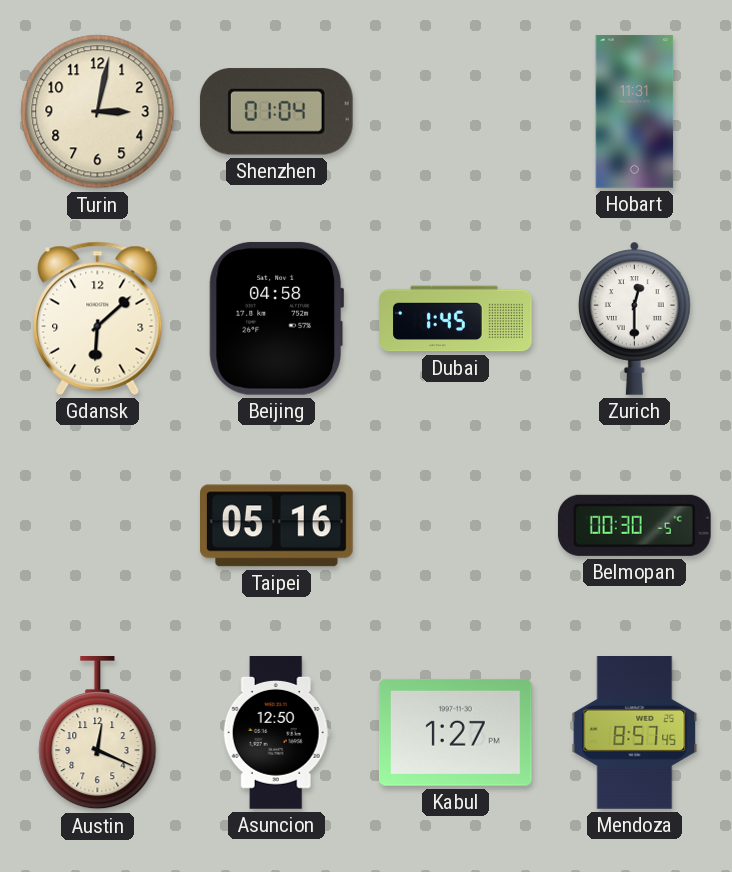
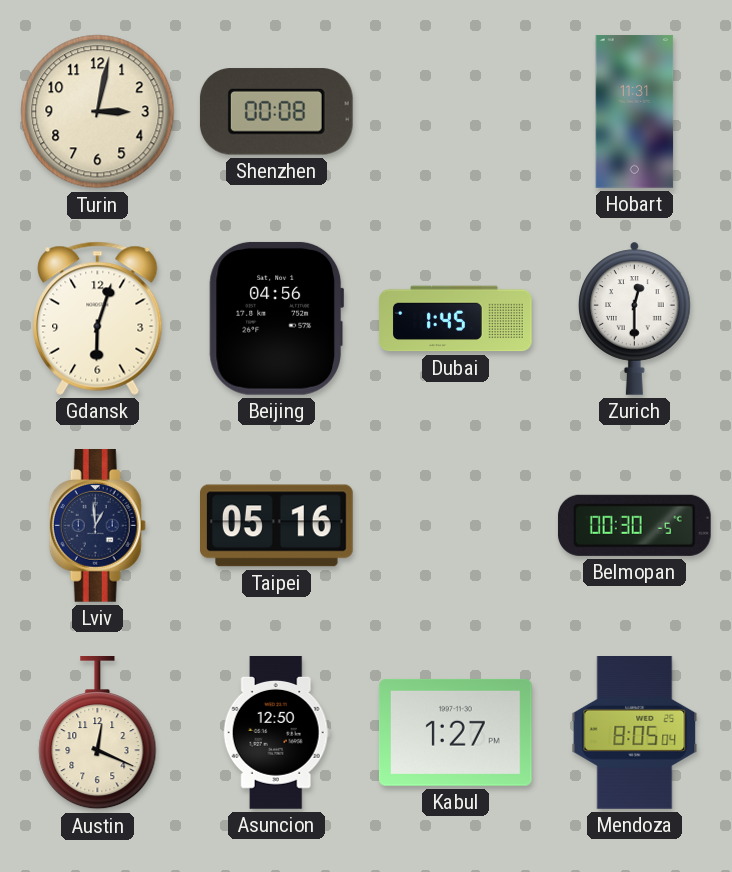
Shenzhen: 01:04 -> 00:08 (276, 112)
Gdansk: 6:08 -> 6:03 (98, 318)
Beijing: 04:58 -> 04:56 (277, 318)
Lviv: none -> 12:59 (97, 526)
Mendoza: 8:57 -> 8:05 (635, 733)
